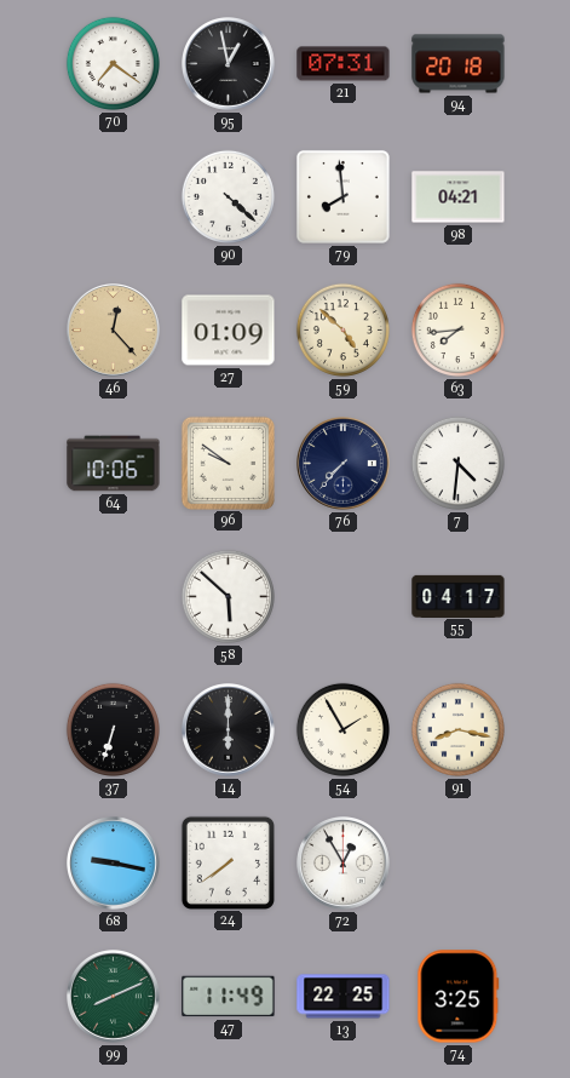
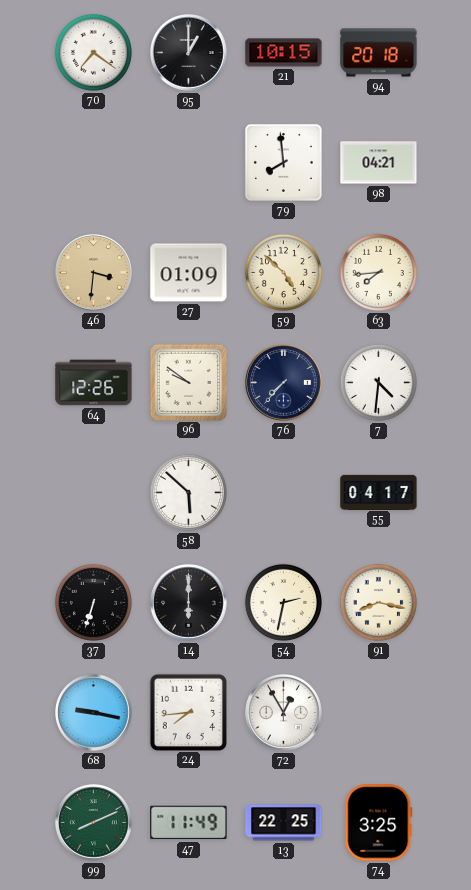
95: 12:58 -> 1:00 (189, 53)
21: 07:31 -> 10:15 (284, 53)
90: 4:22 -> none (228, 196)
46: 12:23 -> 3:31 (94, 273)
64: 10:06 -> 12:26 (94, 383)
54: 1:55 -> 2:32 (283, 602)
24: 7:39 -> 7:44 (188, 712)
